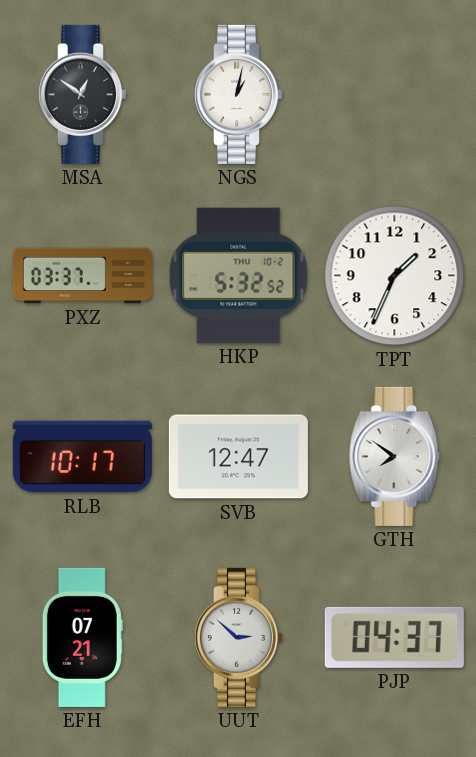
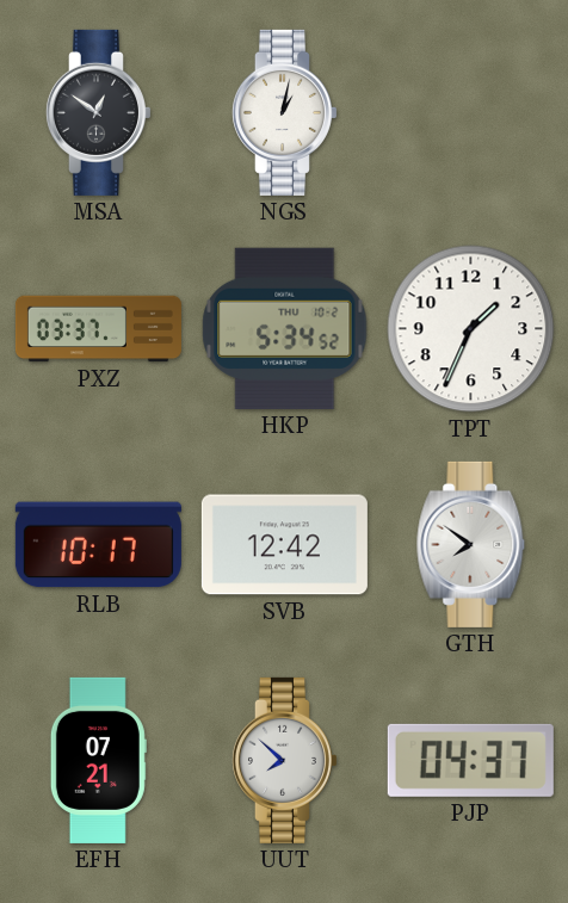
HKP: 5:32 -> 5:34 (285, 328)
SVB: 12:47 -> 12:42 (284, 545)
UUT: 2:52 -> 7:52 (284, 760)
